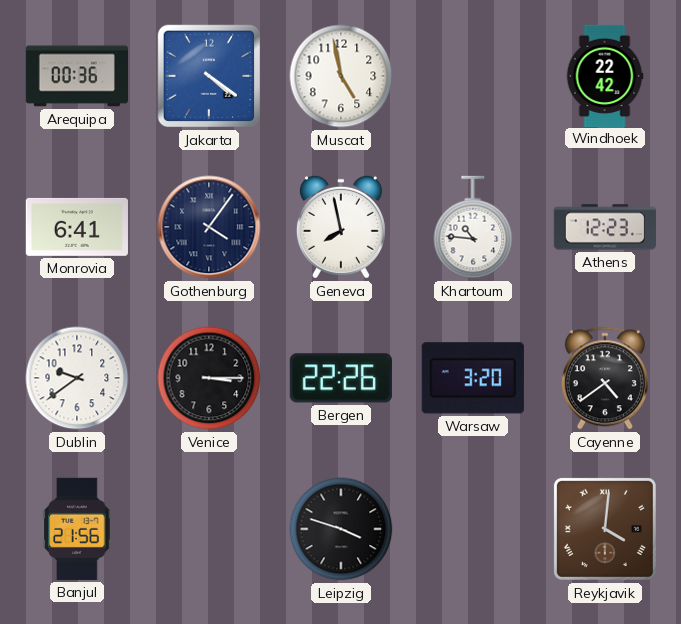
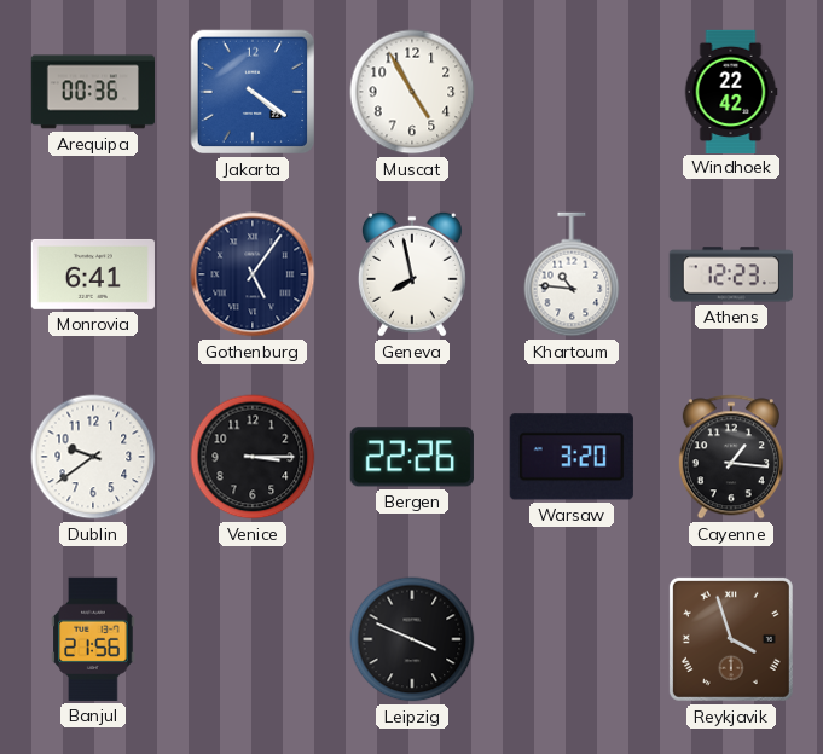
Muscat: 4:58 -> 4:55 (412, 92)
Gothenburg: 4:06 -> 5:06 (253, 274)
Cayenne: 4:39 -> 1:16 (731, 457)
Leipzig: 3:48 -> 3:49 (412, 639)
Reykjavik: 4:01 -> 3:57 (731, 639)
